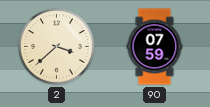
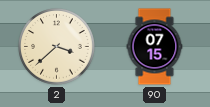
90: 07:59 -> 07:15 (155, 47)
